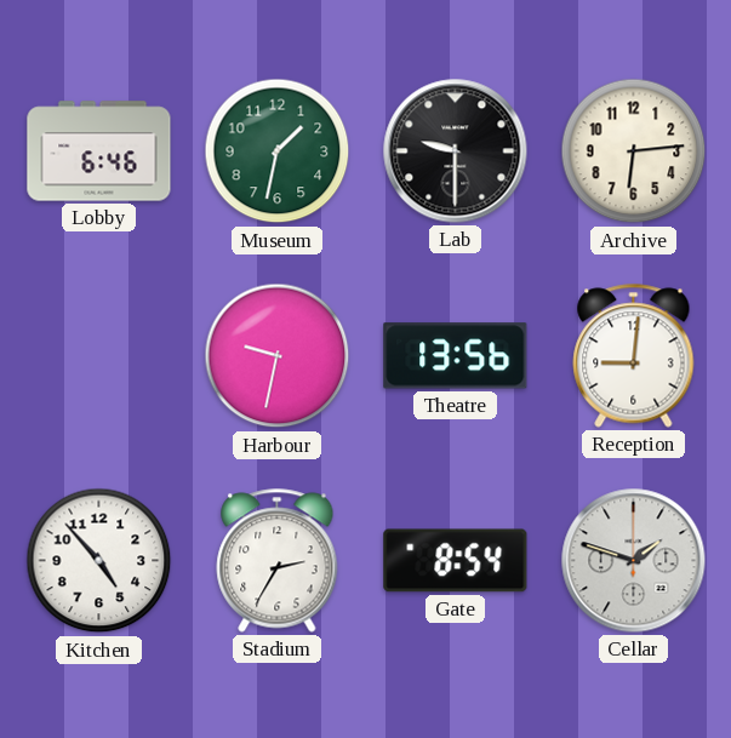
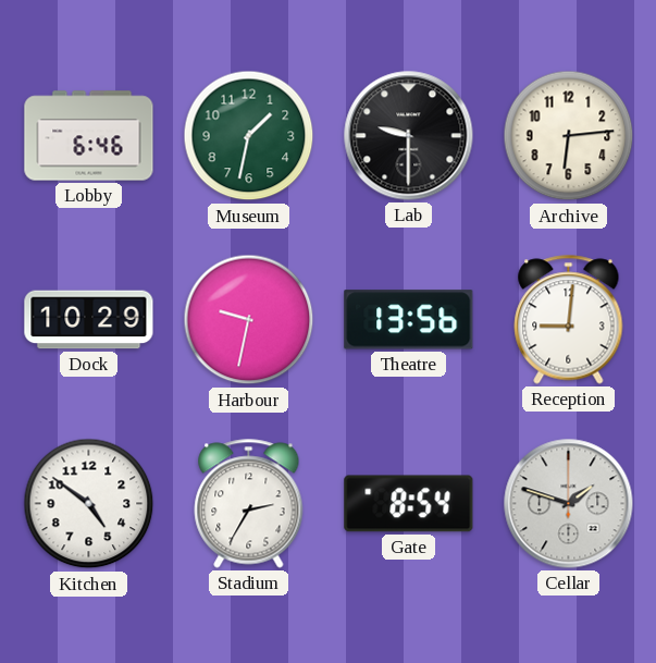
Dock: none -> 10:29 (89, 320)
Kitchen: 4:53 -> 4:51 (89, 504)
